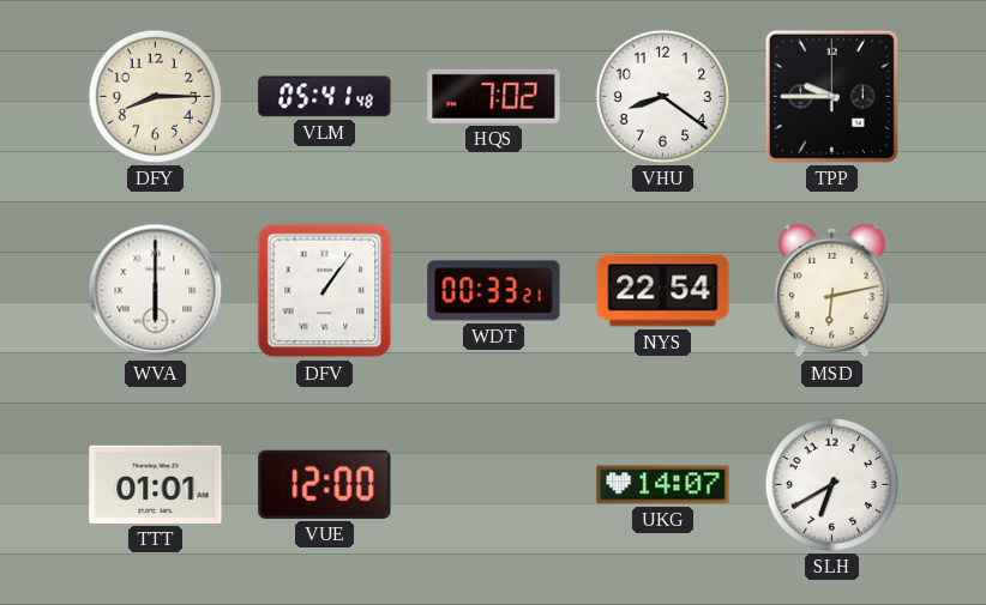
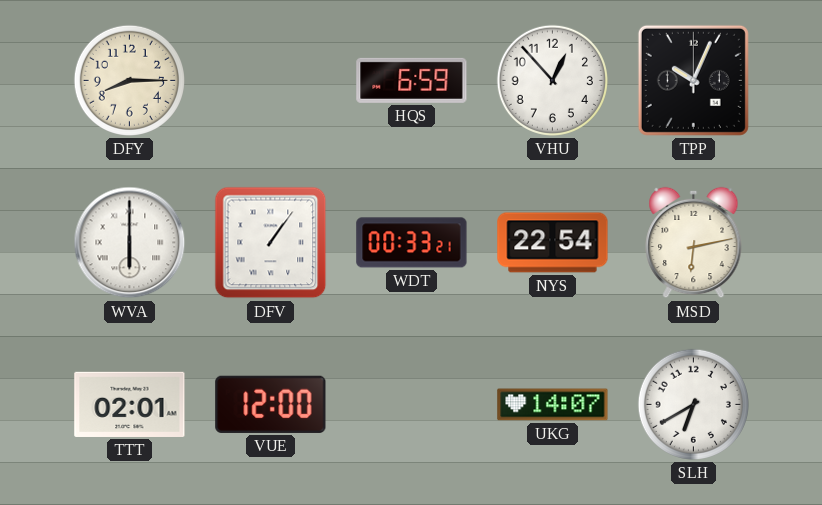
VLM: 05:41 -> none (325, 97)
HQS: 7:02 -> 6:59 (412, 80)
VHU: 8:21 -> 12:53 (552, 80)
TPP: 9:45 -> 10:04 (693, 80)
TTT: 01:01 -> 02:01 (130, 404)
